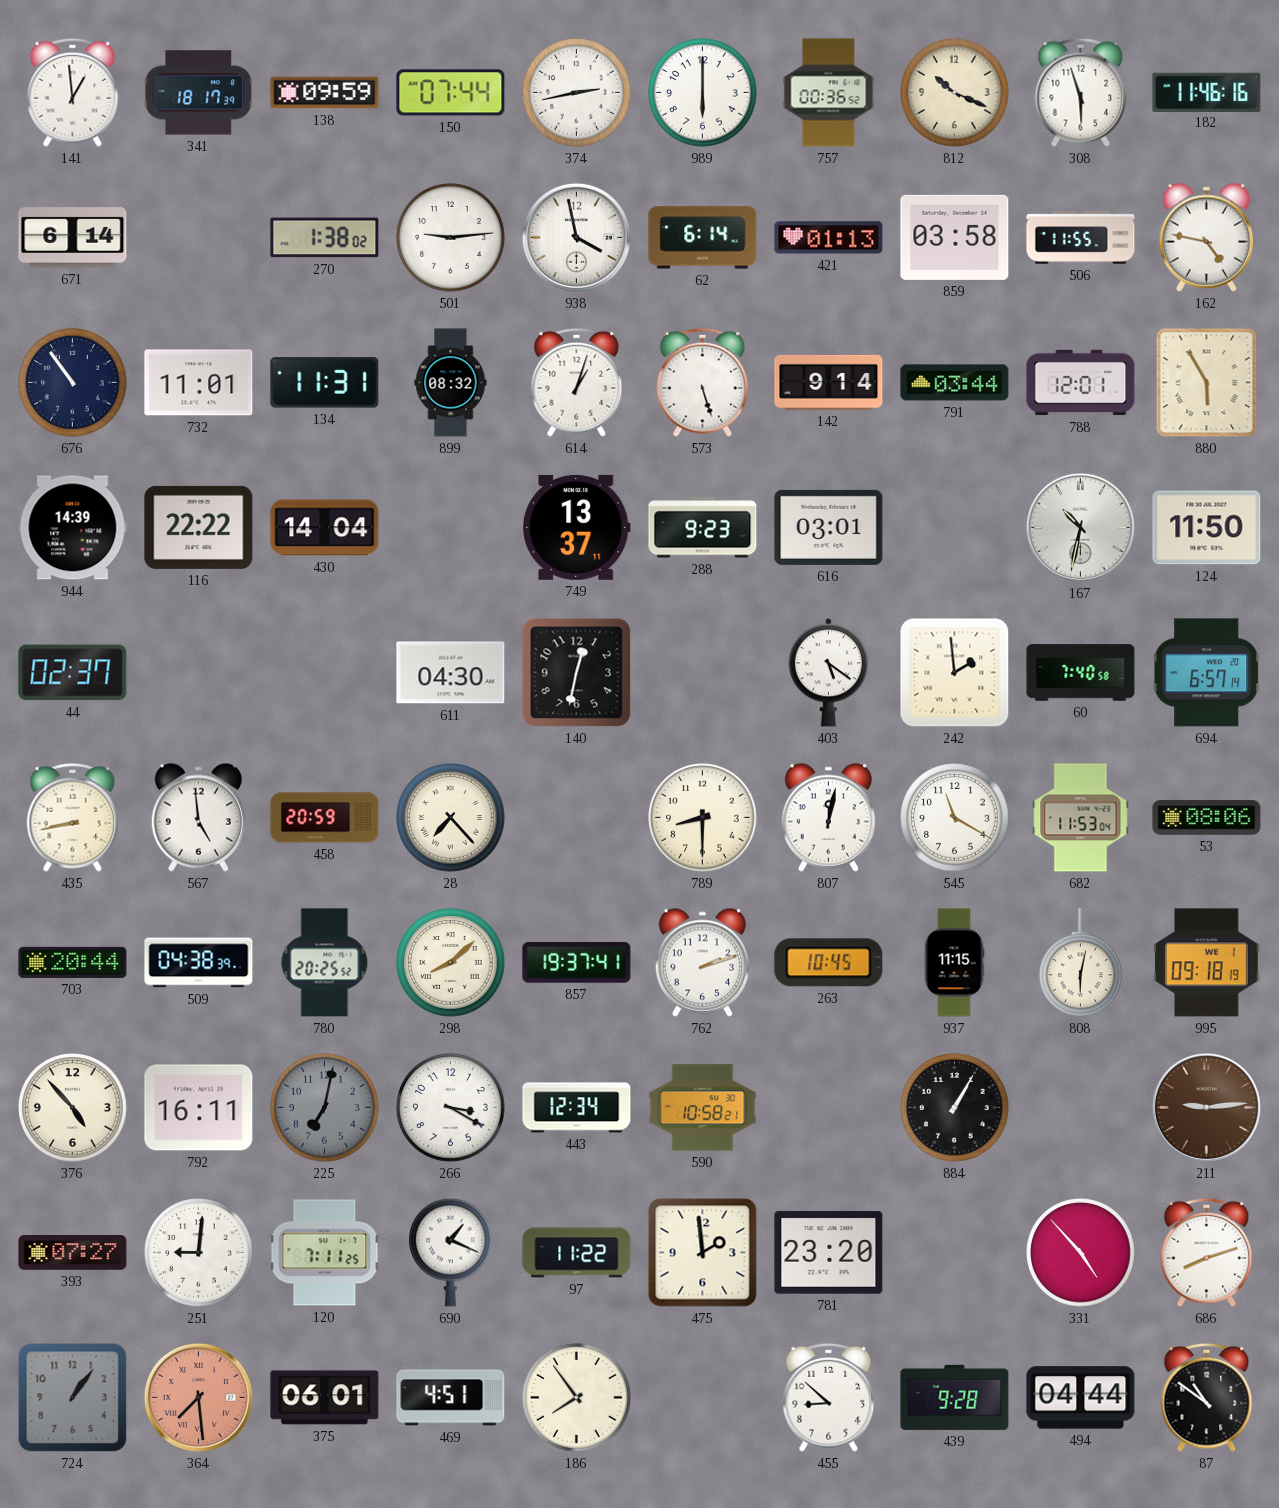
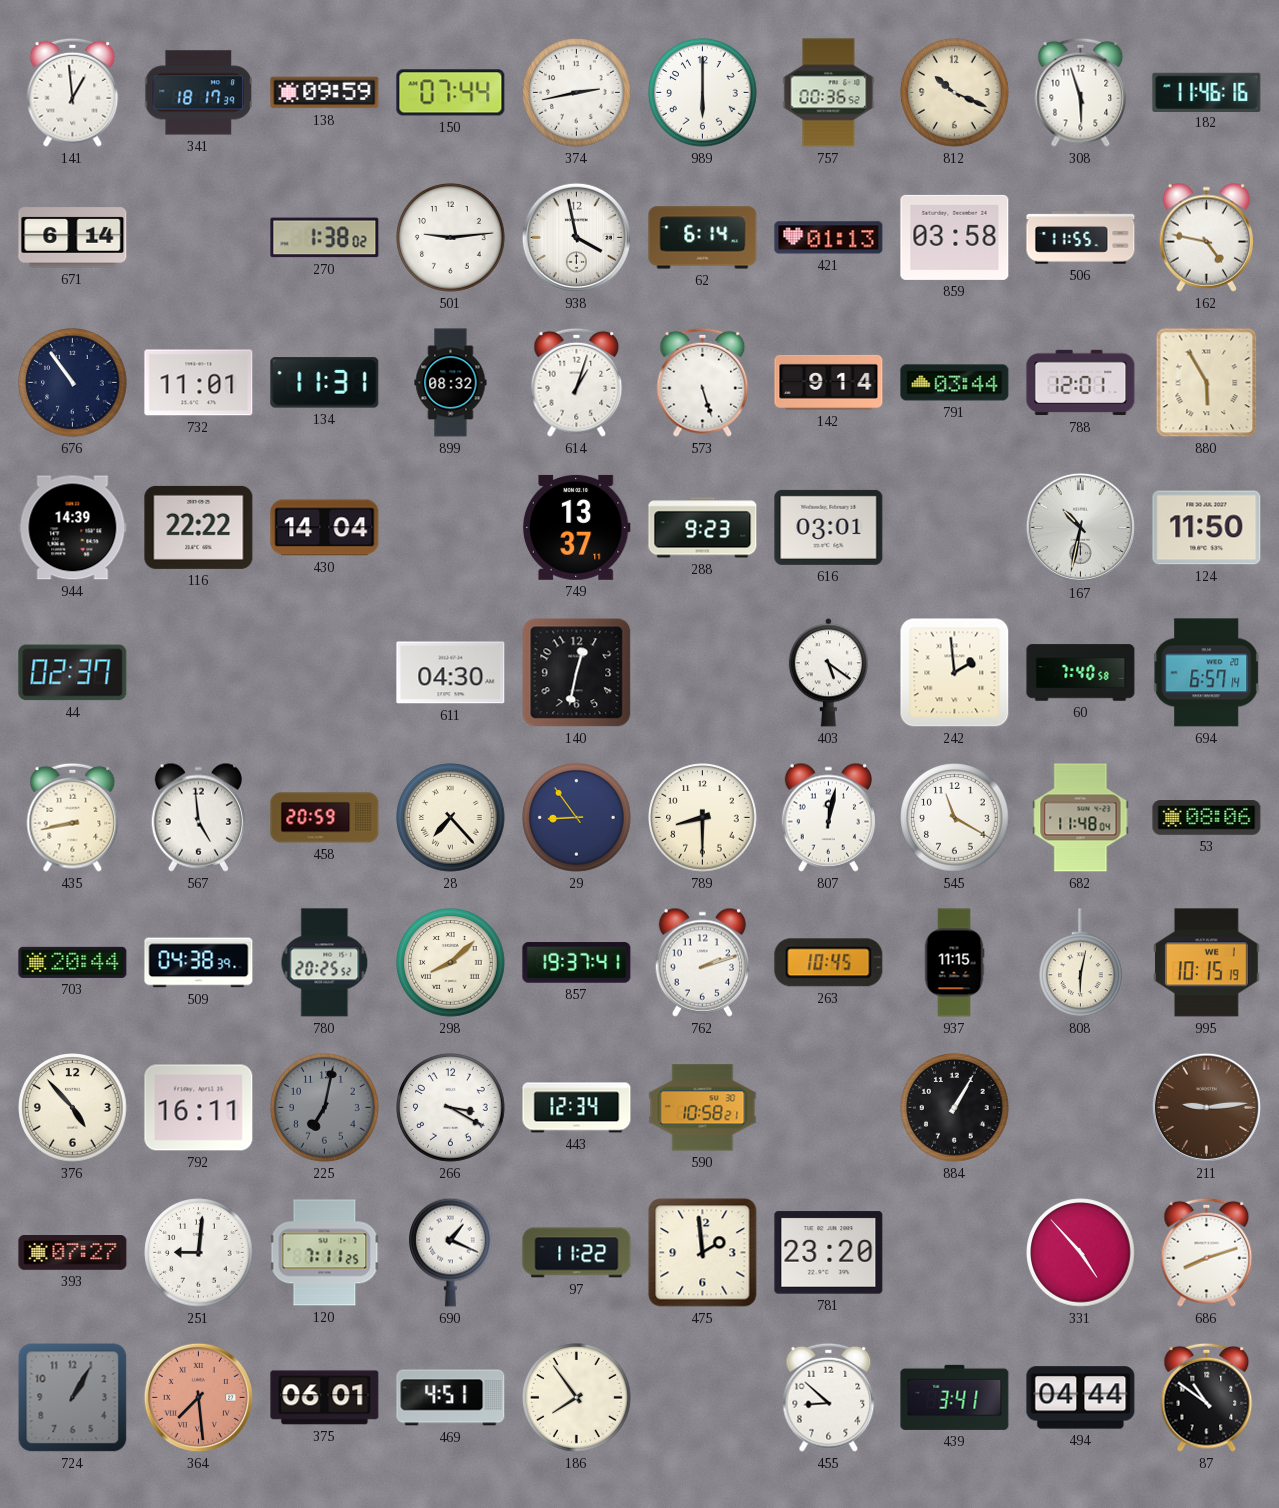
29: none -> 8:54 (577, 818)
682: 11:53 -> 11:48 (1081, 818)
995: 09:18 -> 10:15 (1207, 963)
724: 1:06 -> 1:05 (73, 1398)
439: 9:28 -> 3:41 (955, 1397)
